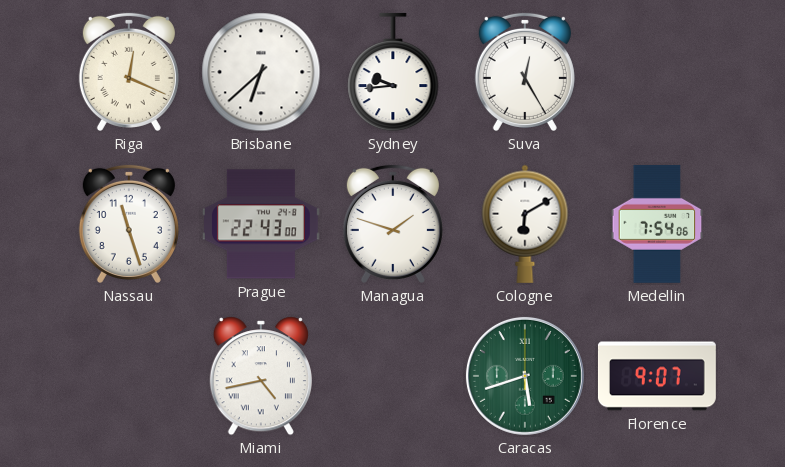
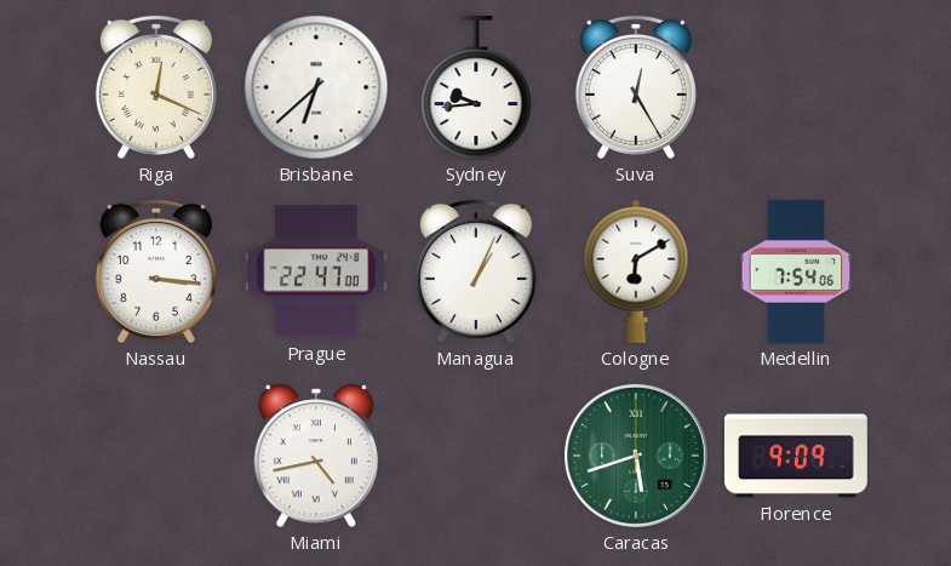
Nassau: 11:27 -> 3:16 (156, 271)
Prague: 22:43 -> 22:47 (316, 271)
Managua: 1:48 -> 1:04 (476, 271)
Florence: 9:07 -> 9:09 (796, 456)
